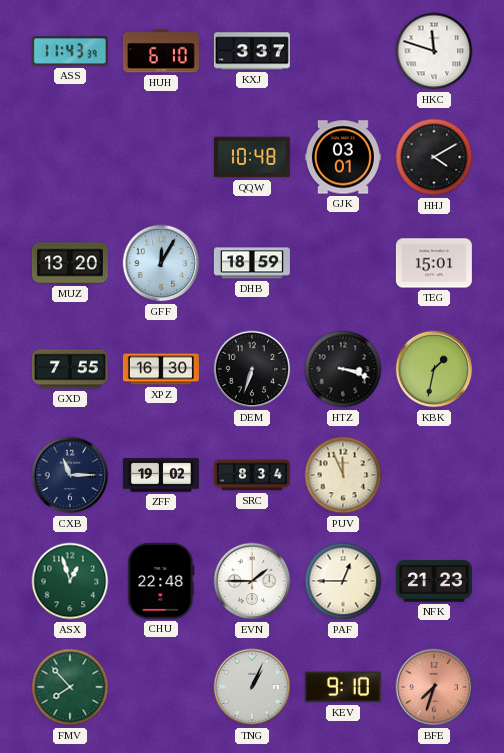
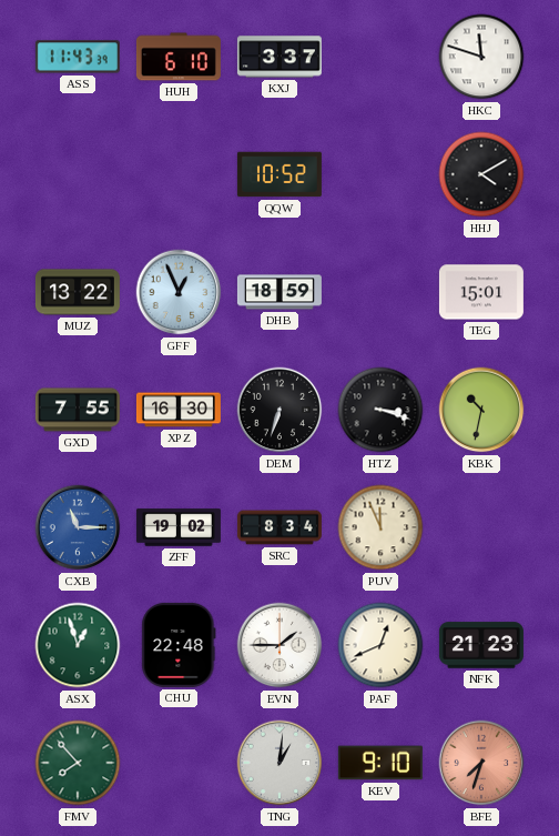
QQW: 10:48 -> 10:52 (279, 174)
GJK: 03:01 -> none (343, 157)
MUZ: 13:20 -> 13:22 (78, 292)
GFF: 12:05 -> 12:56 (179, 292)
KBK: 1:32 -> 10:32 (481, 410)
CXB dial: navy -> blue (78, 527)
PAF: 12:45 -> 12:41 (380, 645)
TNG: 1:04 -> 1:01 (279, 763)
